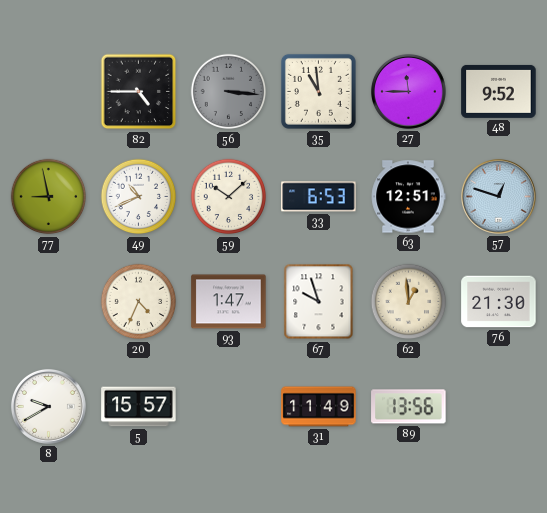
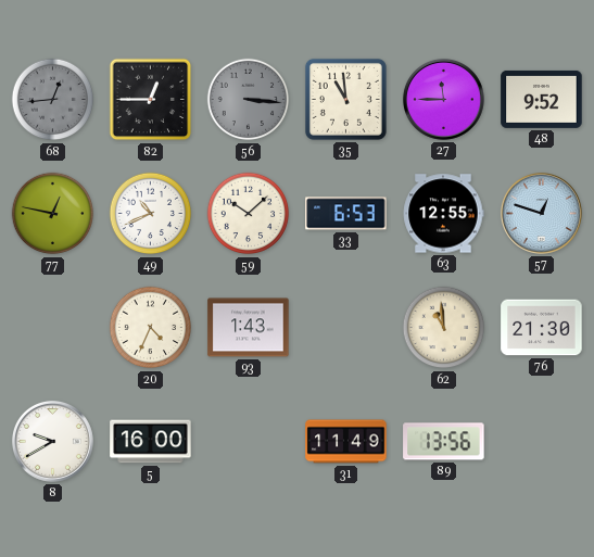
68: none -> 12:44 (53, 100)
82: 4:45 -> 12:45 (151, 100)
77: 8:58 -> 12:47 (53, 214)
63: 12:51 -> 12:55 (443, 214)
93: 1:47 -> 1:43 (249, 328)
67: 9:57 -> none (319, 302)
62: 12:59 -> 10:59 (444, 328)
5: 15:57 -> 16:00 (151, 442)
